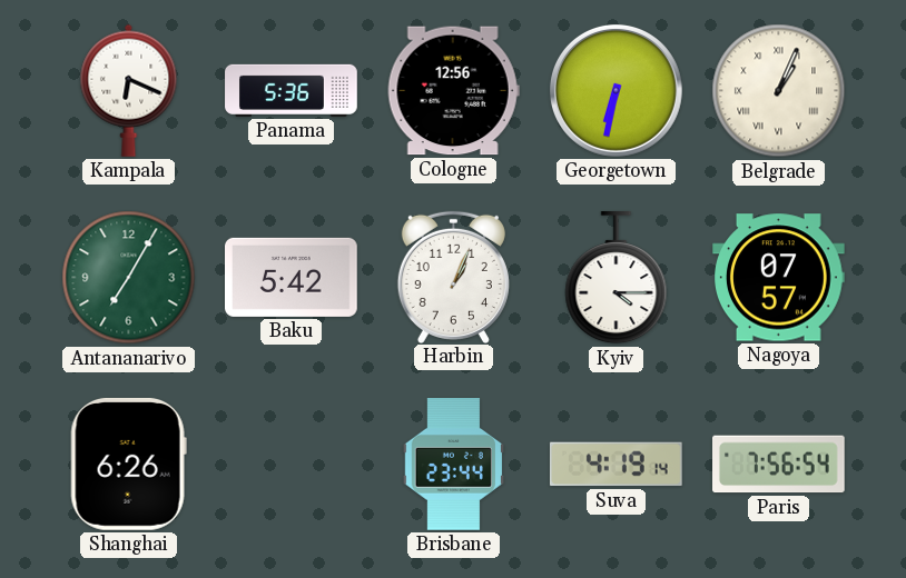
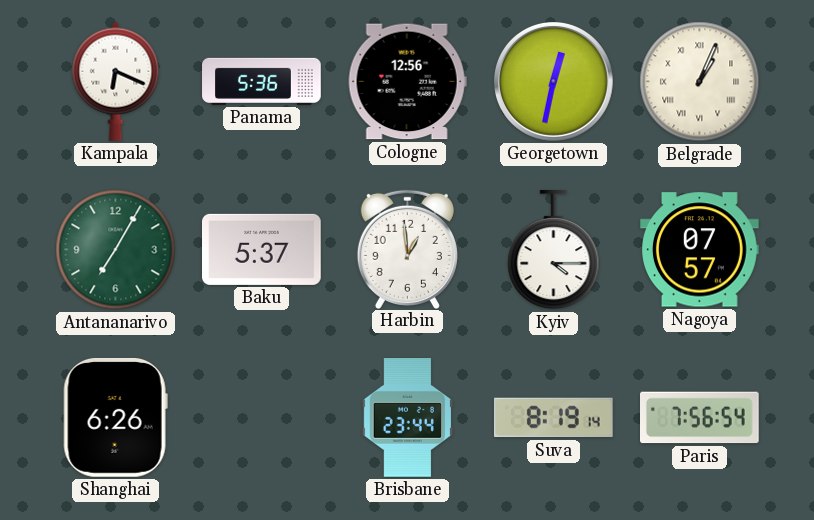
Georgetown: 6:32 -> 12:32 (553, 81)
Baku: 5:42 -> 5:37 (262, 249)
Harbin: 1:04 -> 12:59 (407, 249)
Suva: 4:19 -> 8:19 (553, 418)
